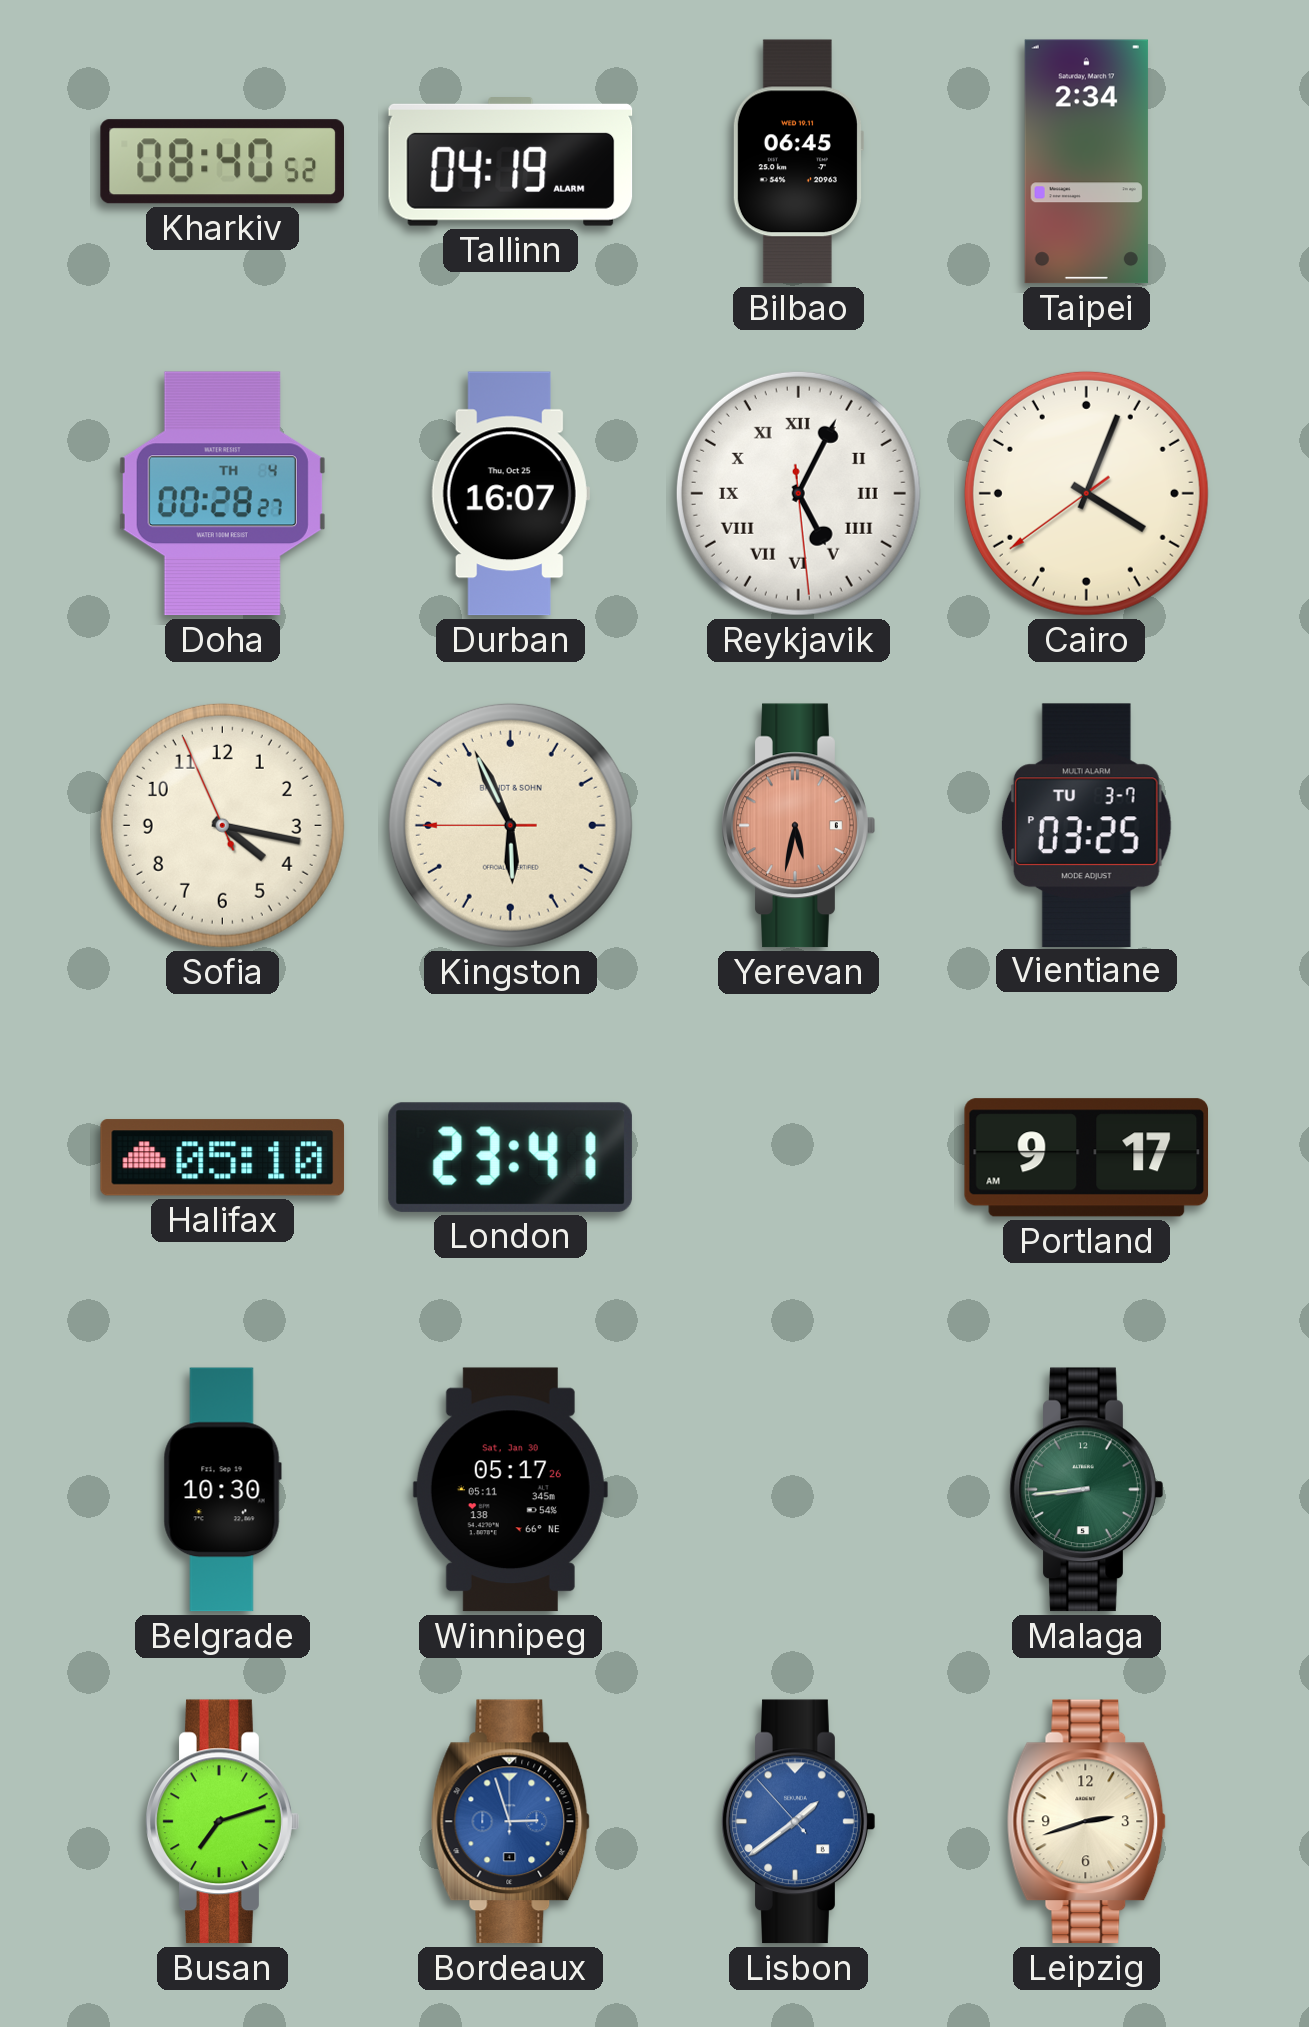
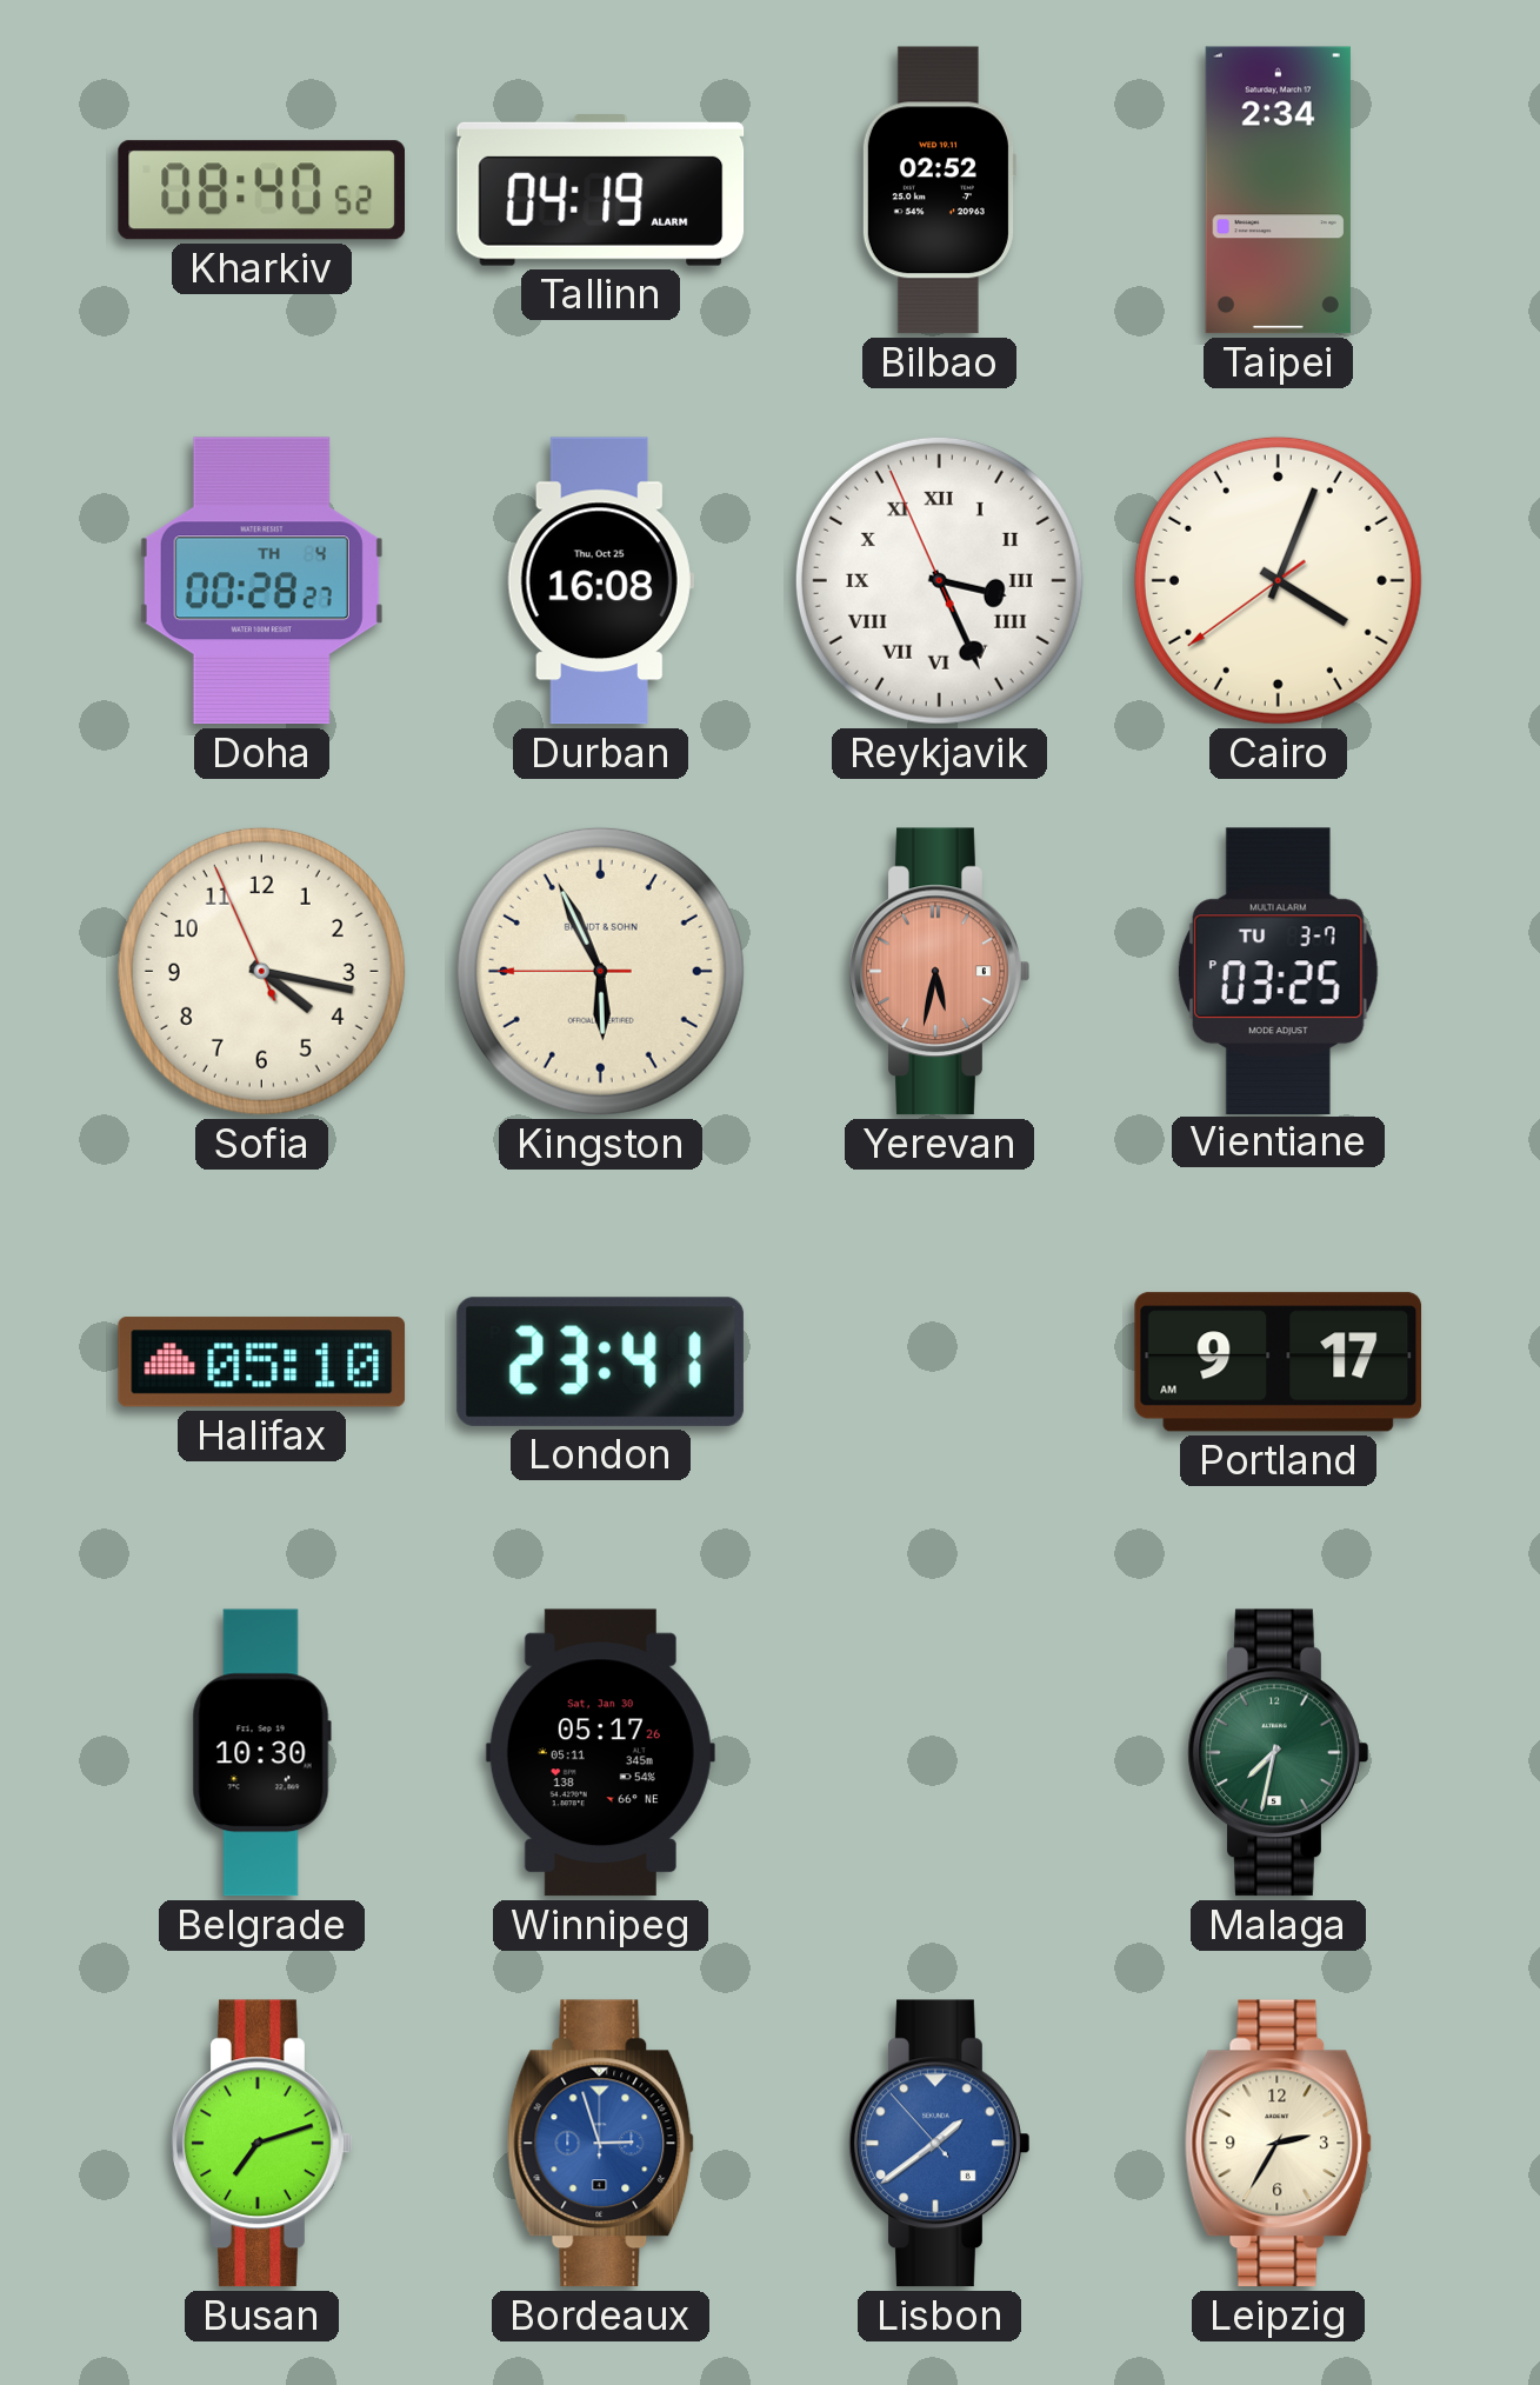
Bilbao: 06:45 -> 02:52 (939, 191)
Durban: 16:07 -> 16:08 (600, 581)
Reykjavik: 5:04 -> 3:25 (939, 580)
Malaga: 8:44 -> 7:32 (1279, 1753)
Leipzig: 2:42 -> 2:35 (1279, 2144)
